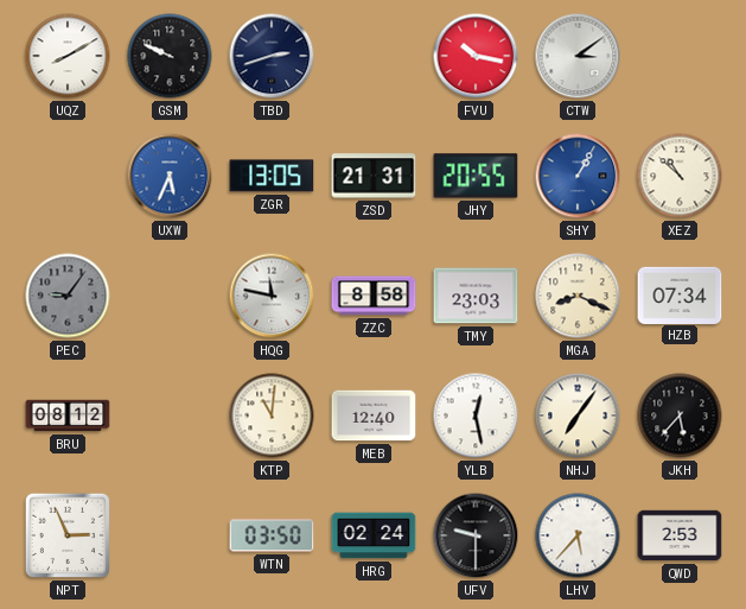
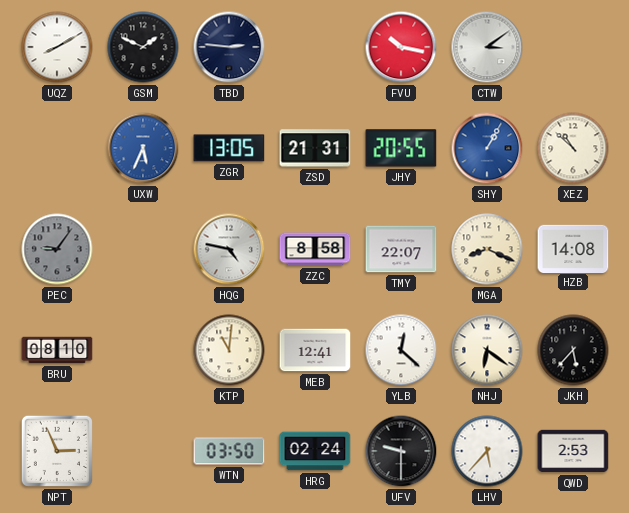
GSM: 9:49 -> 1:49 (143, 47)
TBD: 2:42 -> 2:46 (229, 47)
HQG: 11:47 -> 4:47 (229, 249)
TMY: 23:03 -> 22:07 (401, 249)
HZB: 07:34 -> 14:08 (573, 248)
BRU: 08:12 -> 08:10 (57, 350)
MEB: 12:40 -> 12:41 (315, 350)
YLB: 12:28 -> 12:22 (401, 350)
NHJ: 7:06 -> 6:21 (487, 350)
